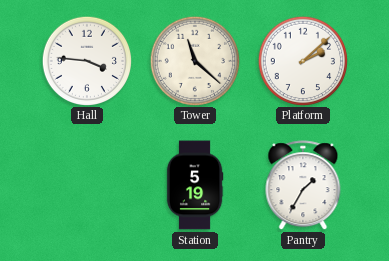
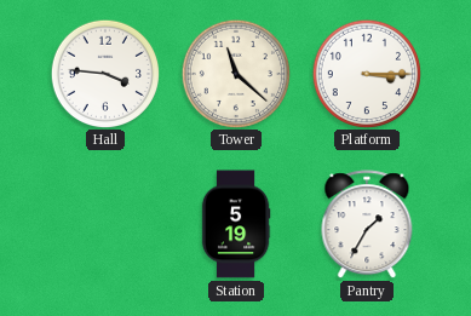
Platform: 2:08 -> 3:15 (366, 73)
